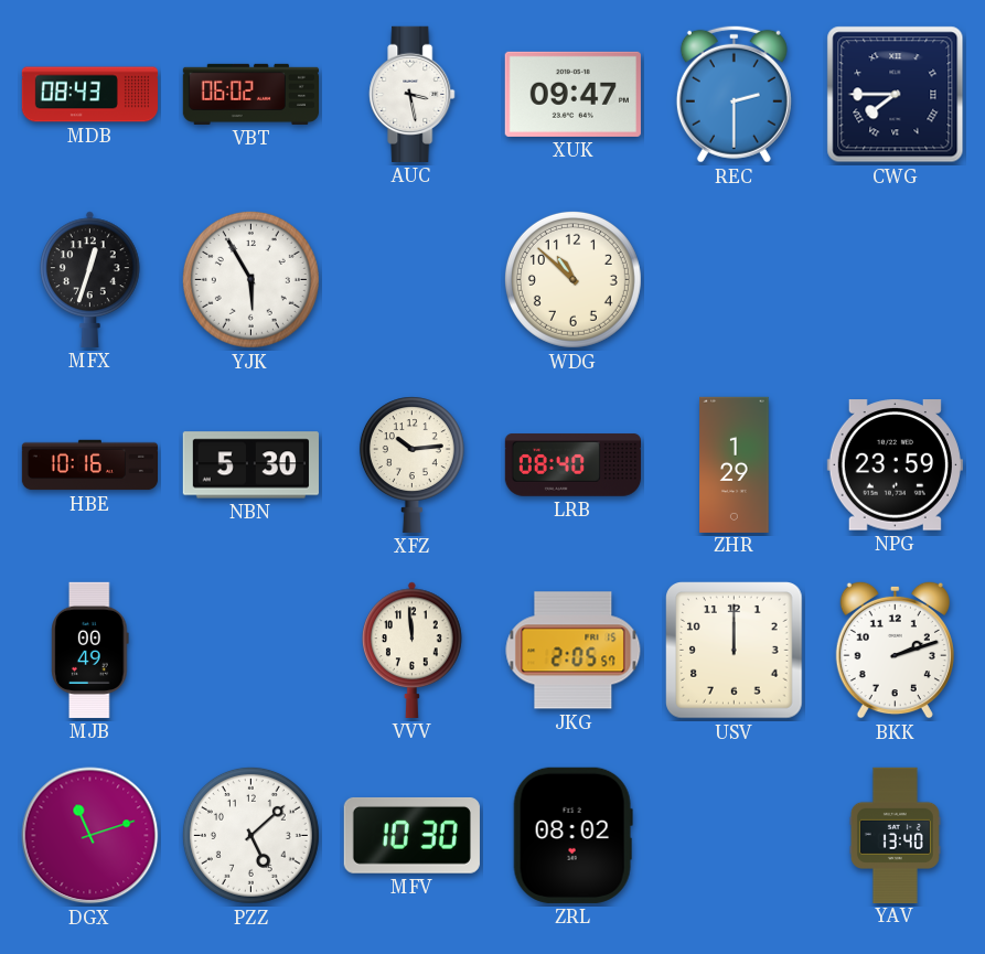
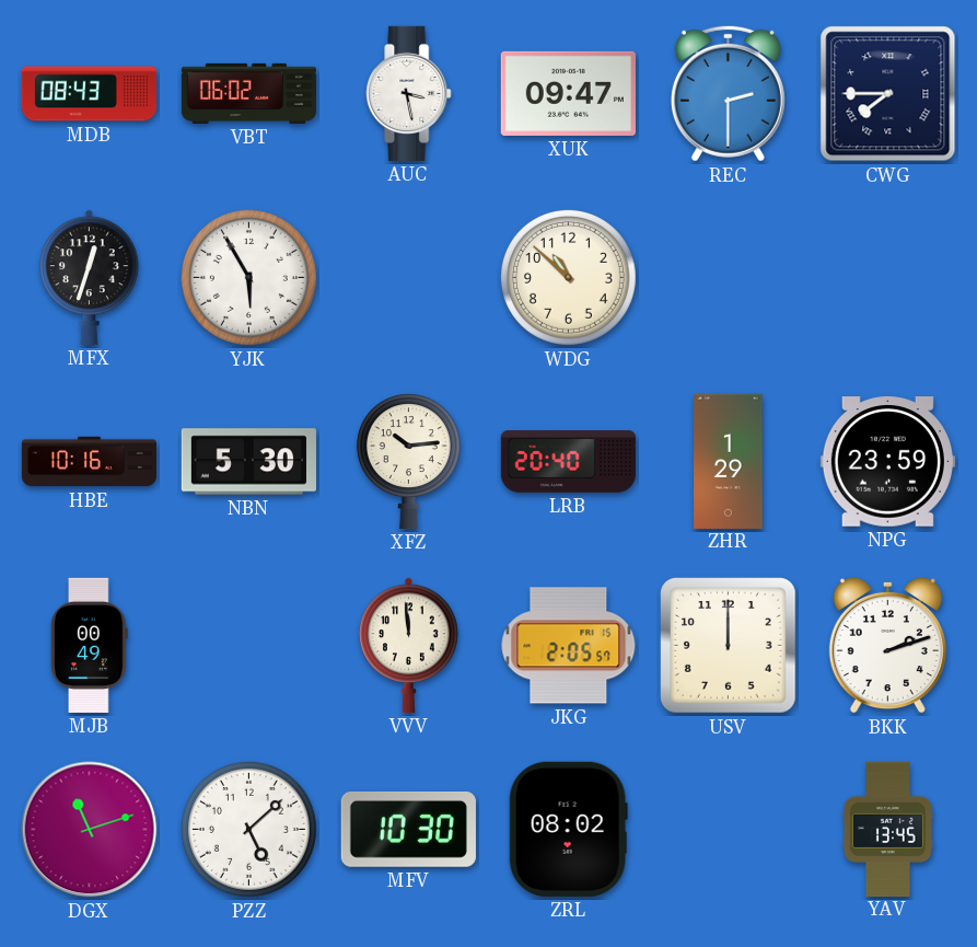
LRB: 08:40 -> 20:40 (568, 462)
YAV: 13:40 -> 13:45 (887, 829)
